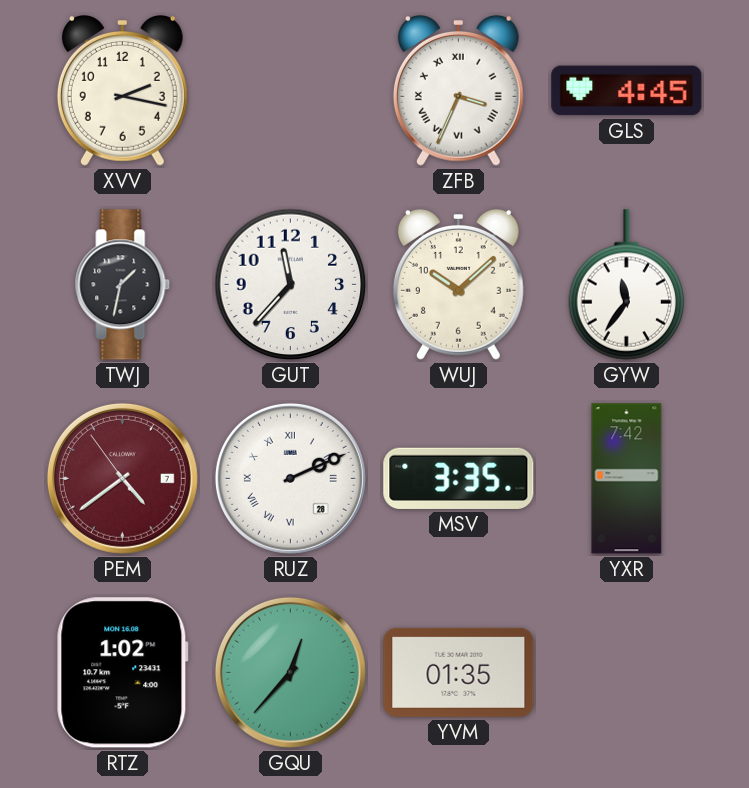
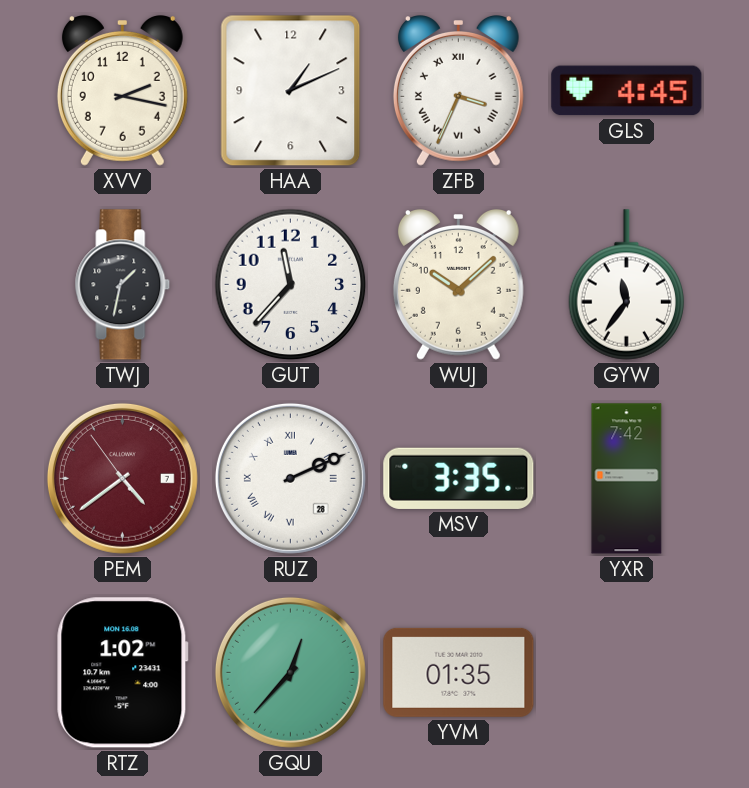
HAA: none -> 1:11 (291, 91)
